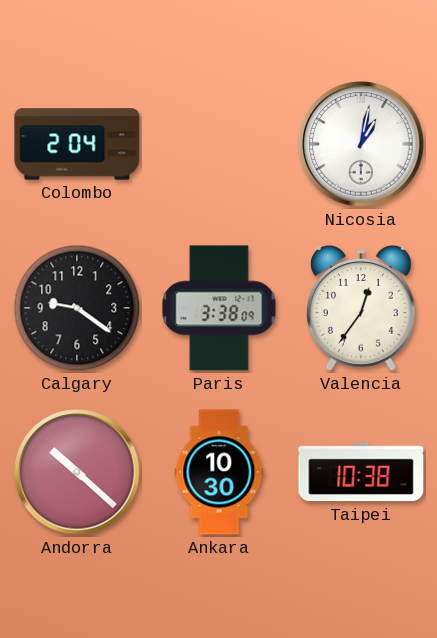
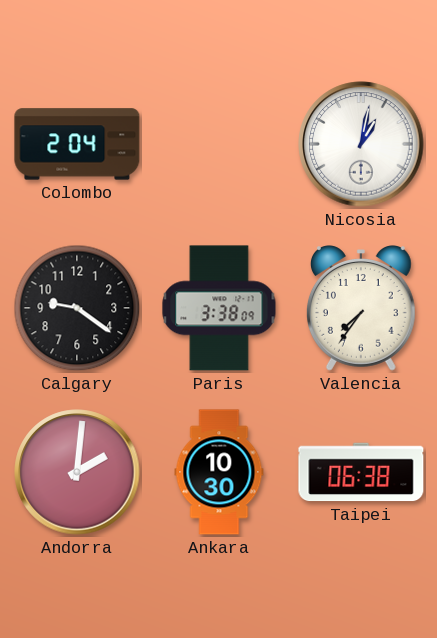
Valencia: 12:36 -> 7:36 (361, 308)
Andorra: 10:22 -> 2:01 (77, 472)
Taipei: 10:38 -> 06:38 (361, 472)
